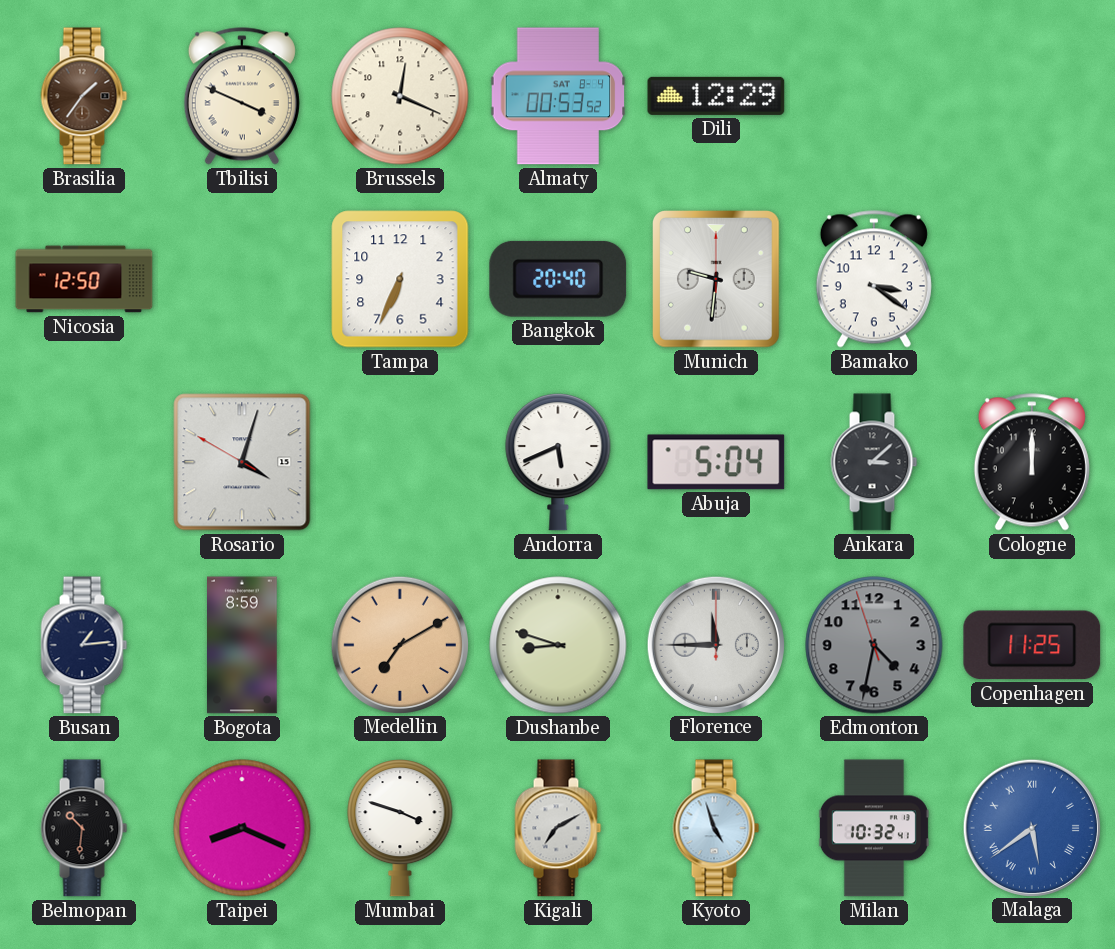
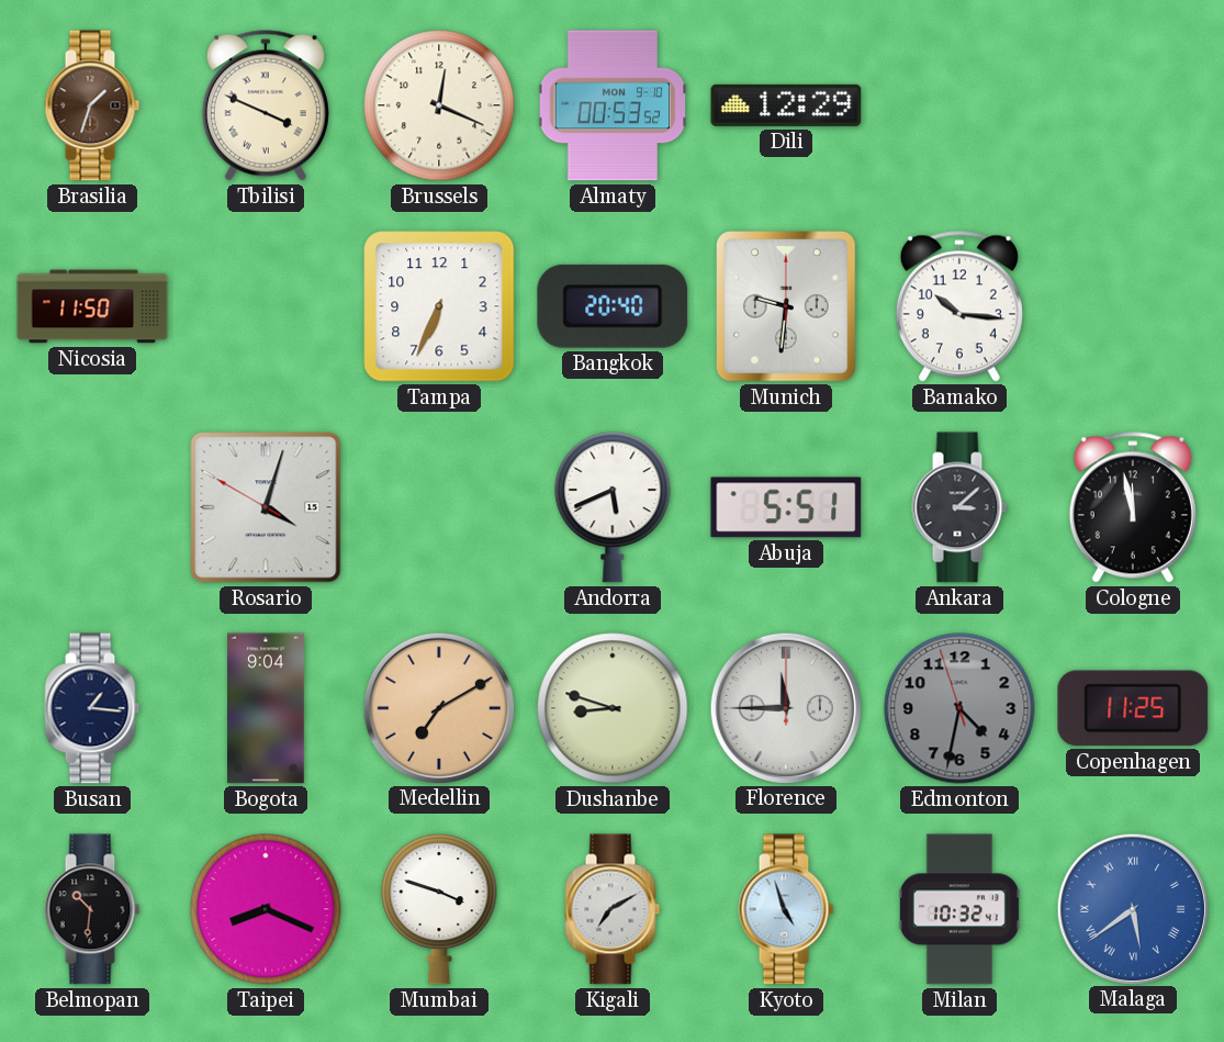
Brasilia: 1:36 -> 1:33 (92, 105)
Almaty date: SAT 8-4 -> MON 9-10 (613, 105)
Nicosia: 12:50 -> 11:50 (92, 306)
Bamako: 3:21 -> 10:16 (959, 306)
Abuja: 5:04 -> 5:51 (786, 507)
Cologne: 12:00 -> 11:58 (1133, 507)
Busan: 1:14 -> 1:16 (92, 708)
Bogota: 8:59 -> 9:04 (267, 708)
